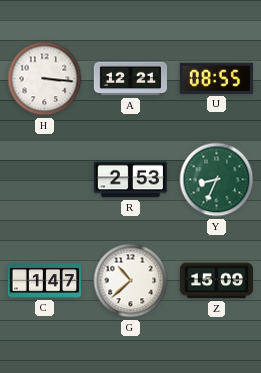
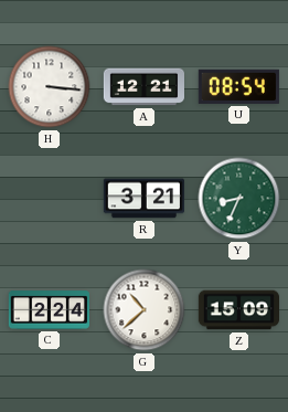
U: 08:55 -> 08:54 (238, 86)
R: 2:53 -> 3:21 (143, 199)
C: 1:47 -> 2:24 (49, 310)
